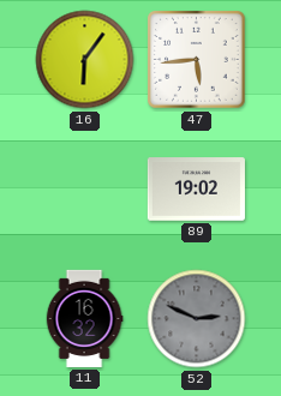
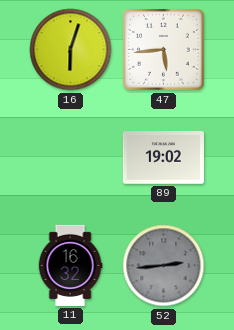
16: 6:06 -> 6:03 (71, 50)
52: 2:49 -> 2:44 (164, 266)
